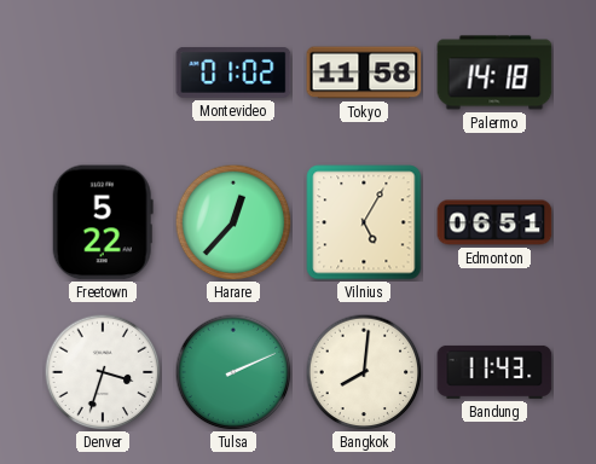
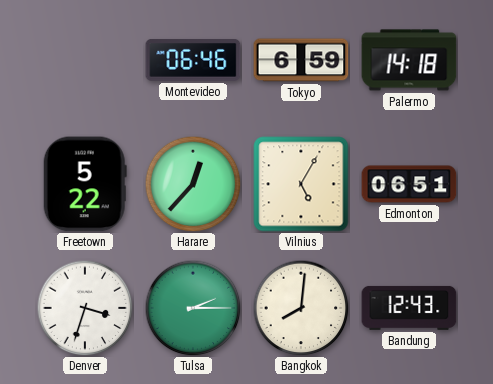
Montevideo: 01:02 -> 06:46 (193, 61)
Tokyo: 11:58 -> 6:59 (301, 60)
Tulsa: 2:11 -> 2:15 (193, 308)
Bandung: 11:43 -> 12:43 (409, 308)
